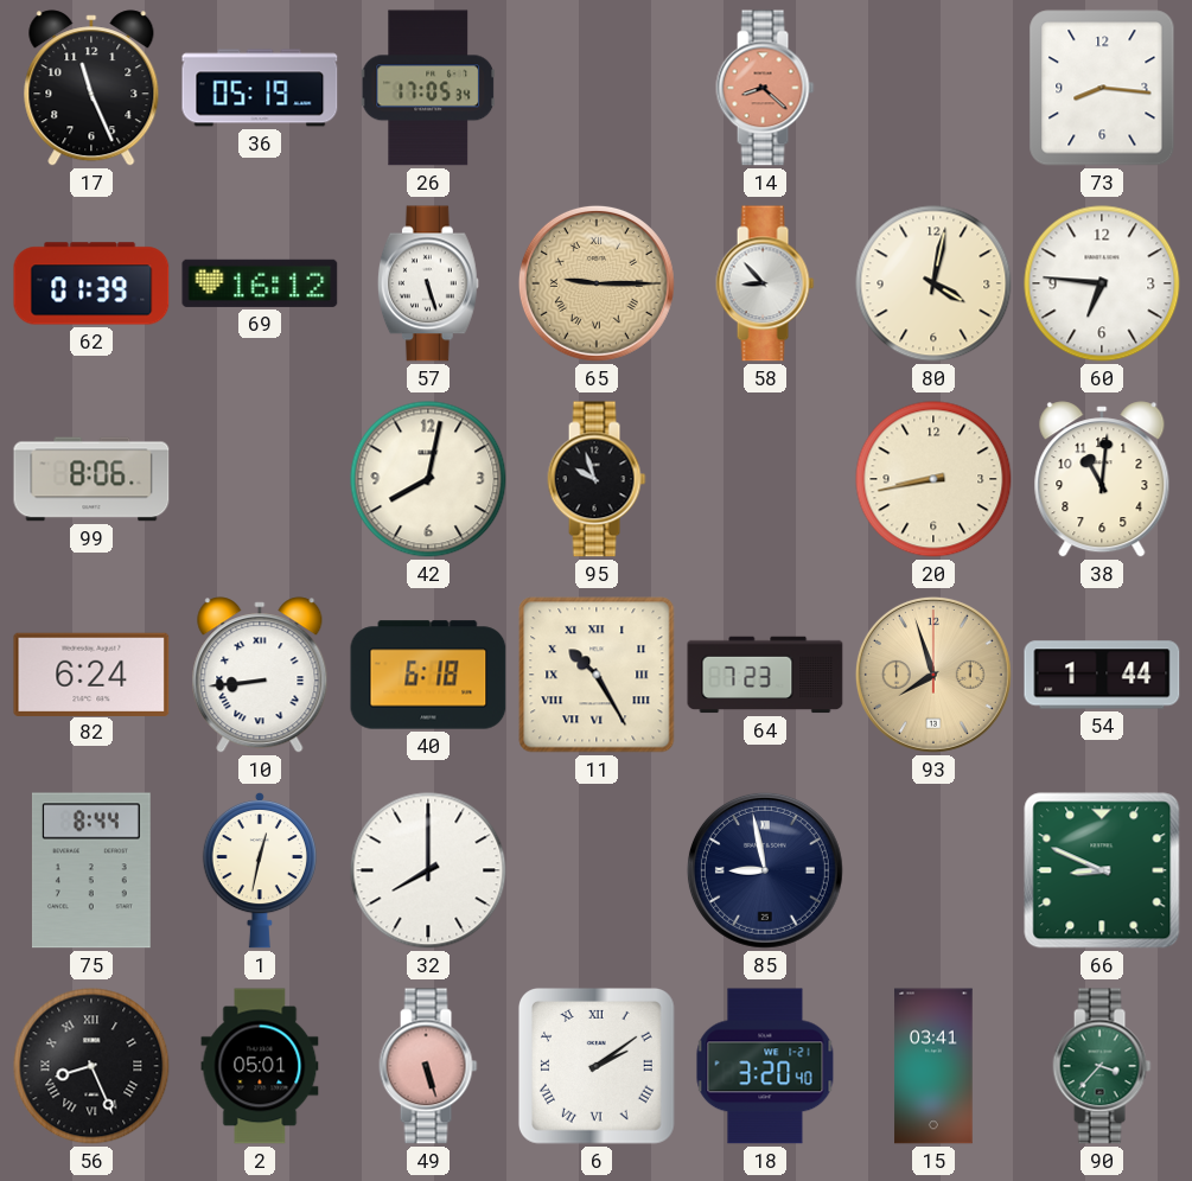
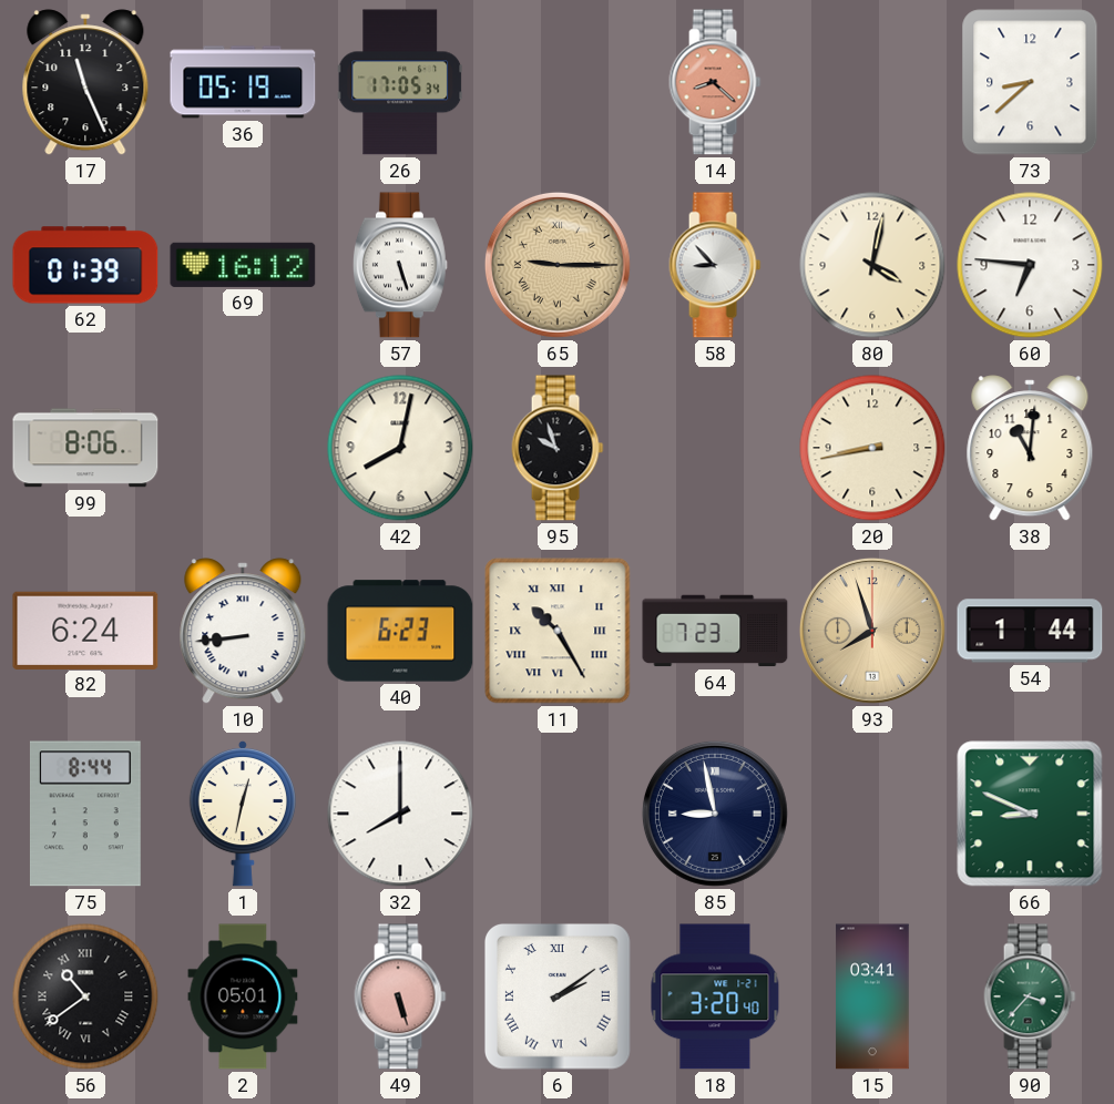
73: 8:16 -> 8:38 (1030, 82)
40: 6:18 -> 6:23 (400, 631)
56: 8:26 -> 10:39 (85, 996)
